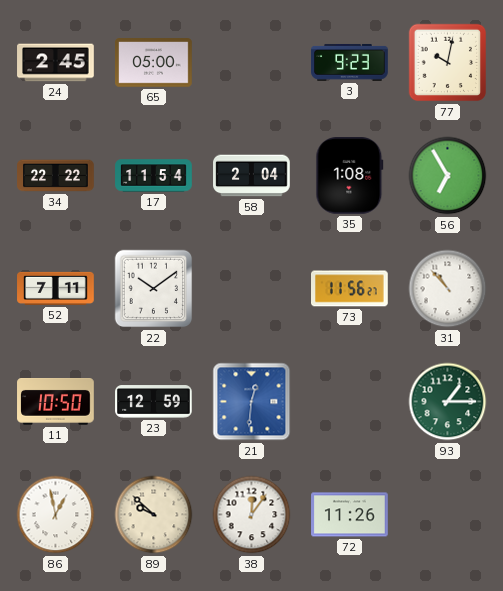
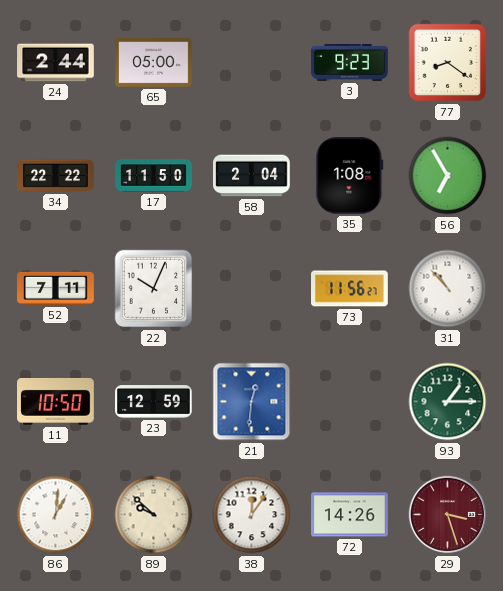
24: 2:45 -> 2:44 (56, 63)
77: 10:02 -> 8:21 (448, 63)
17: 11:54 -> 11:50 (154, 176)
22: 10:09 -> 10:04 (154, 289)
86: 12:58 -> 1:01 (56, 515)
72: 11:26 -> 14:26 (350, 515)
29: none -> 3:27 (448, 515)
